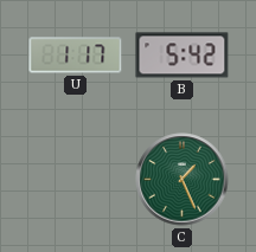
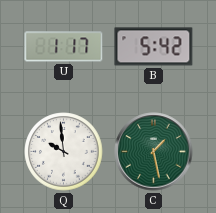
Q: none -> 9:59 (64, 152)
C: 1:26 -> 1:28 (154, 152)
